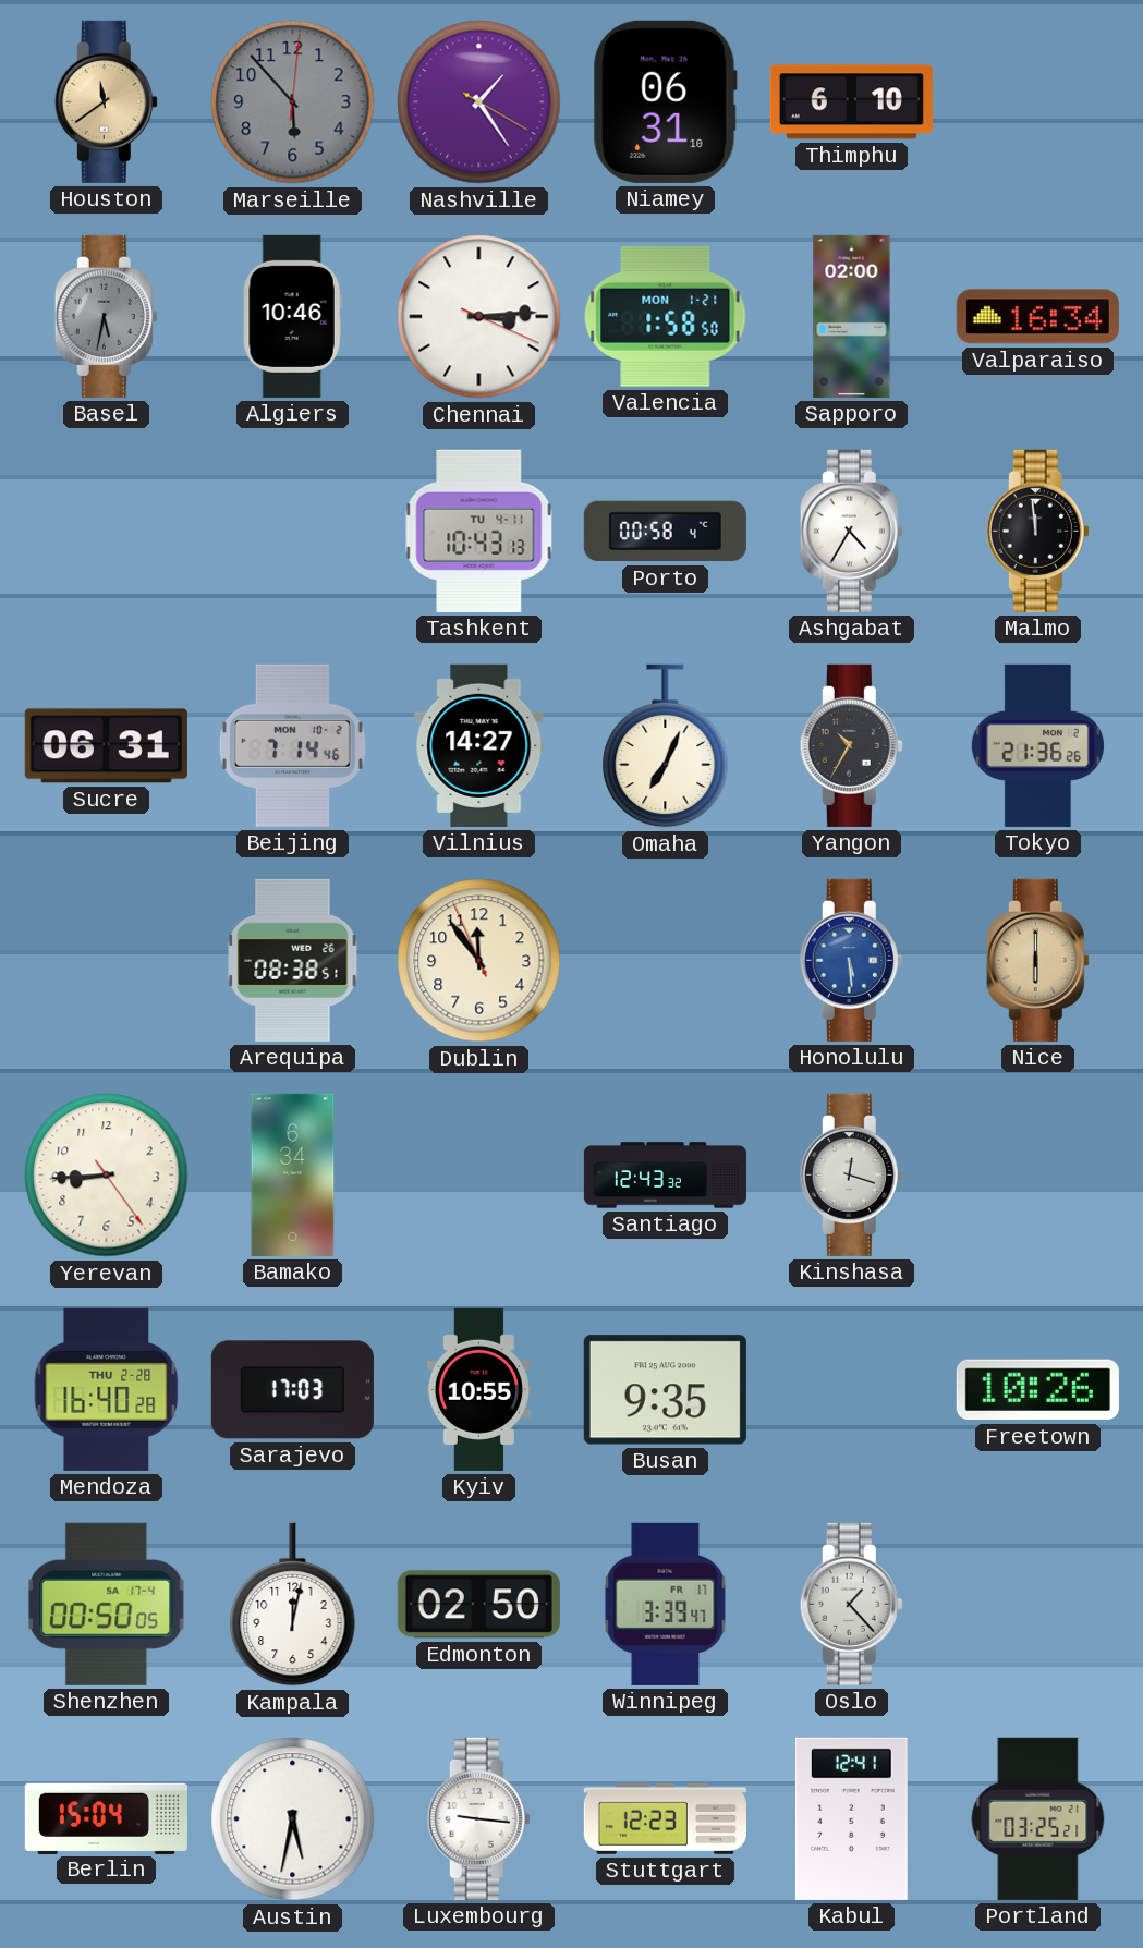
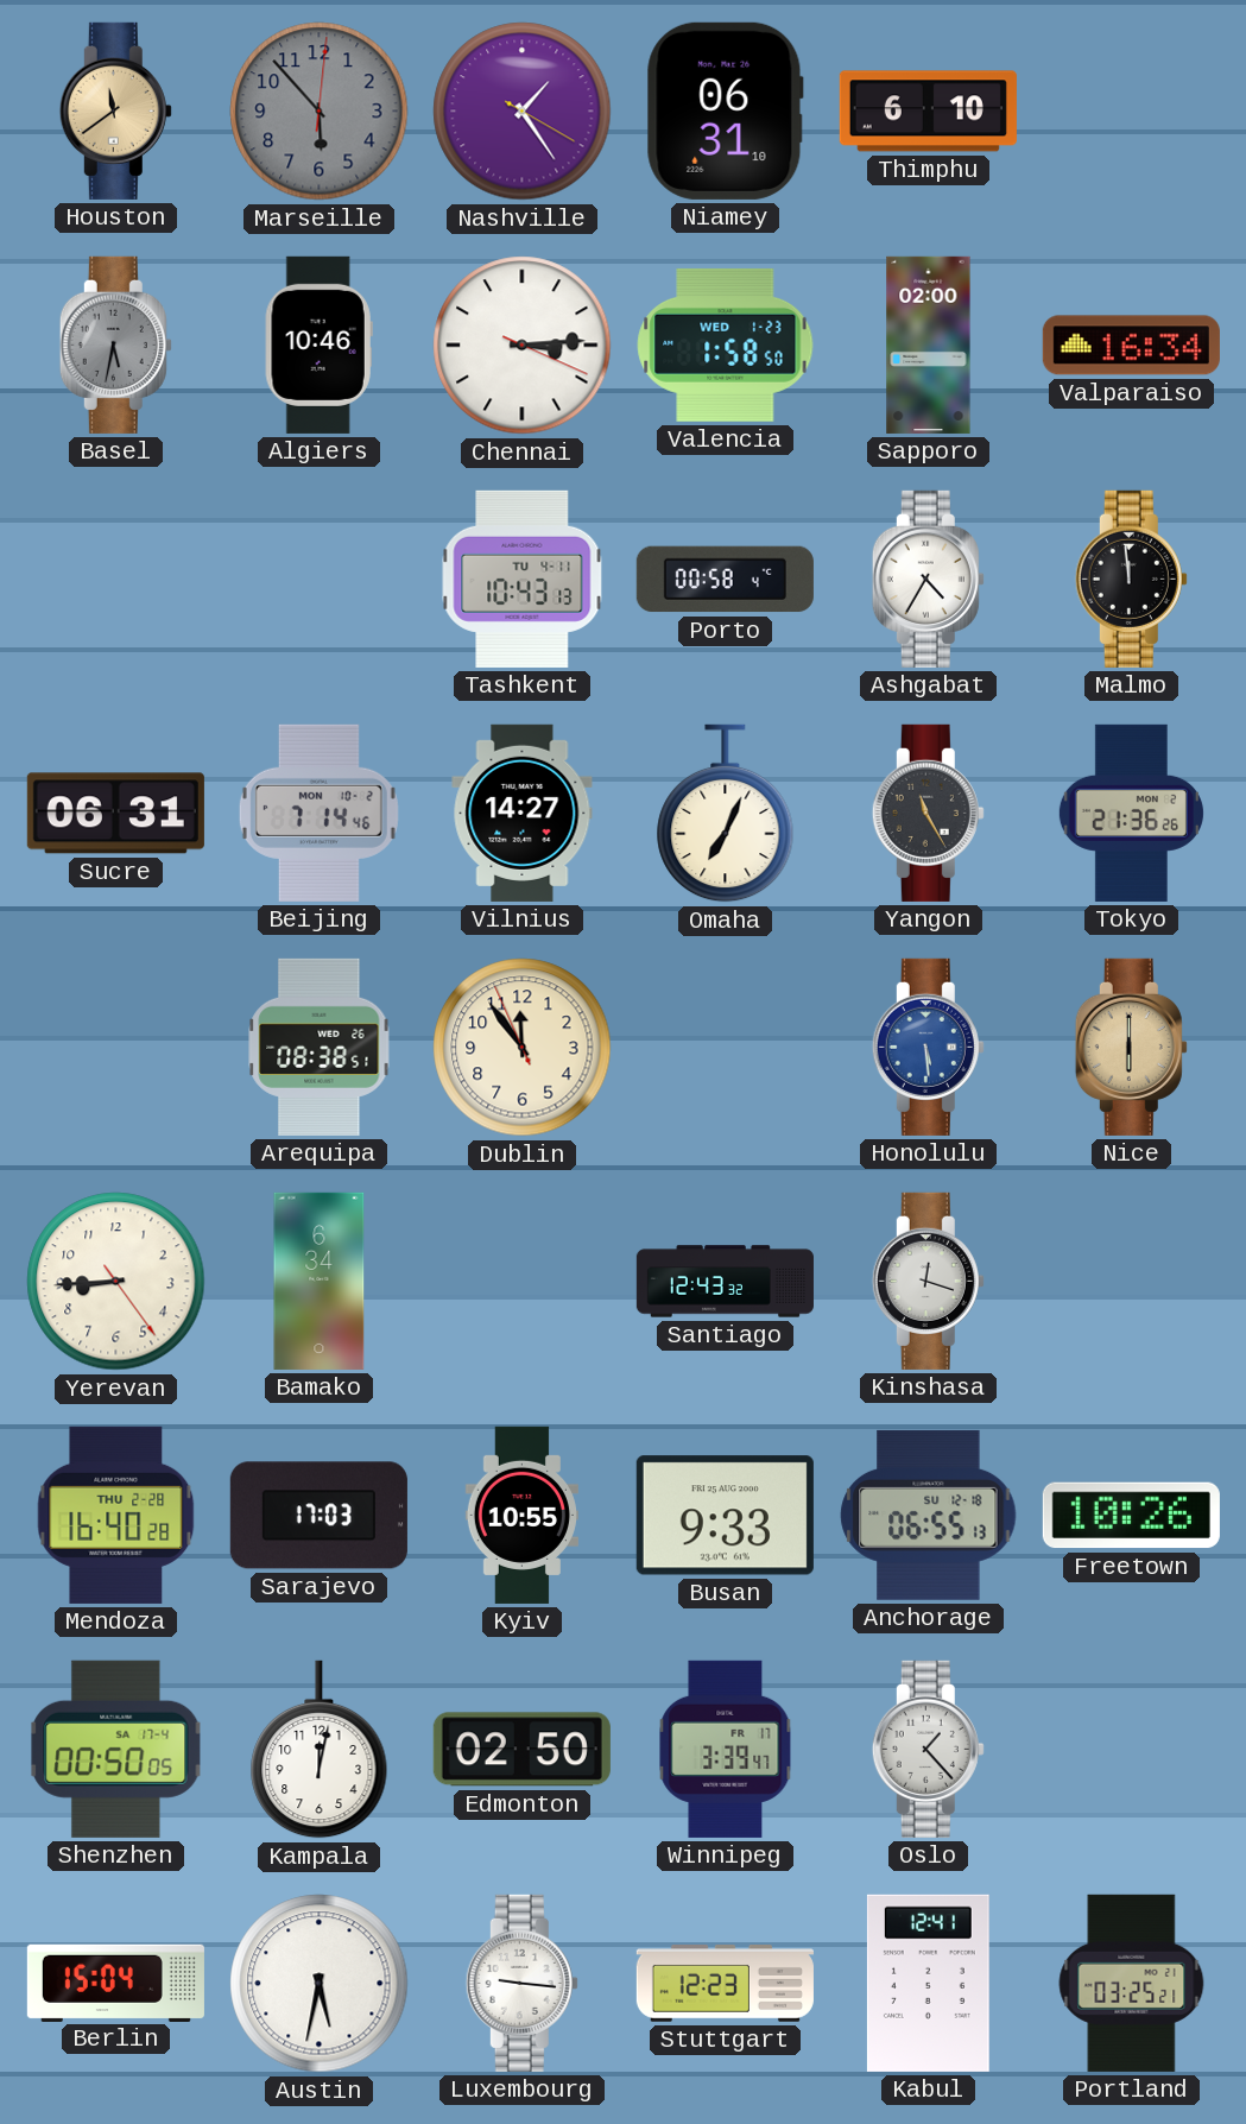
Valencia date: MON 1-21 -> WED 1-23 (726, 344)
Yangon: 10:35 -> 11:25 (928, 813)
Busan: 9:35 -> 9:33 (725, 1516)
Anchorage: none -> 06:55 (929, 1515)
